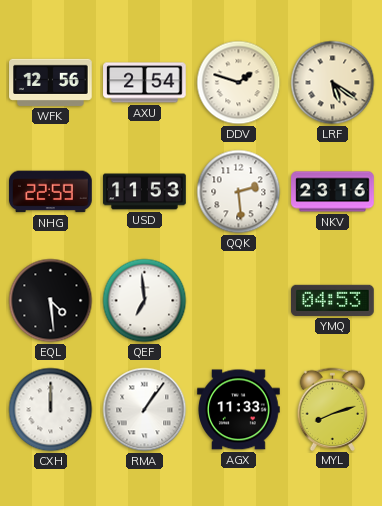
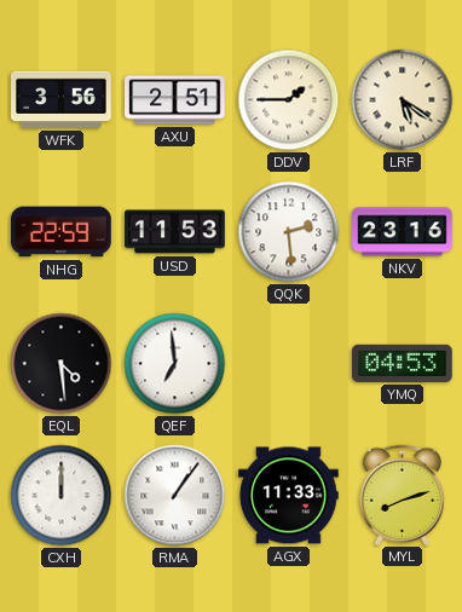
WFK: 12:56 -> 3:56 (62, 99)
AXU: 2:54 -> 2:51 (175, 100)
DDV: 1:48 -> 1:45 (289, 100)
